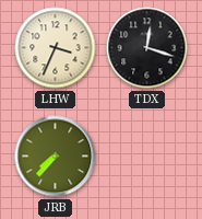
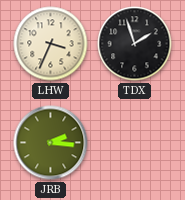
TDX: 12:18 -> 1:57 (135, 44)
JRB: 7:37 -> 2:16 (51, 143)
